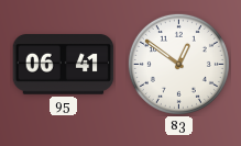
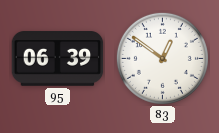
95: 06:41 -> 06:39 (58, 59)
